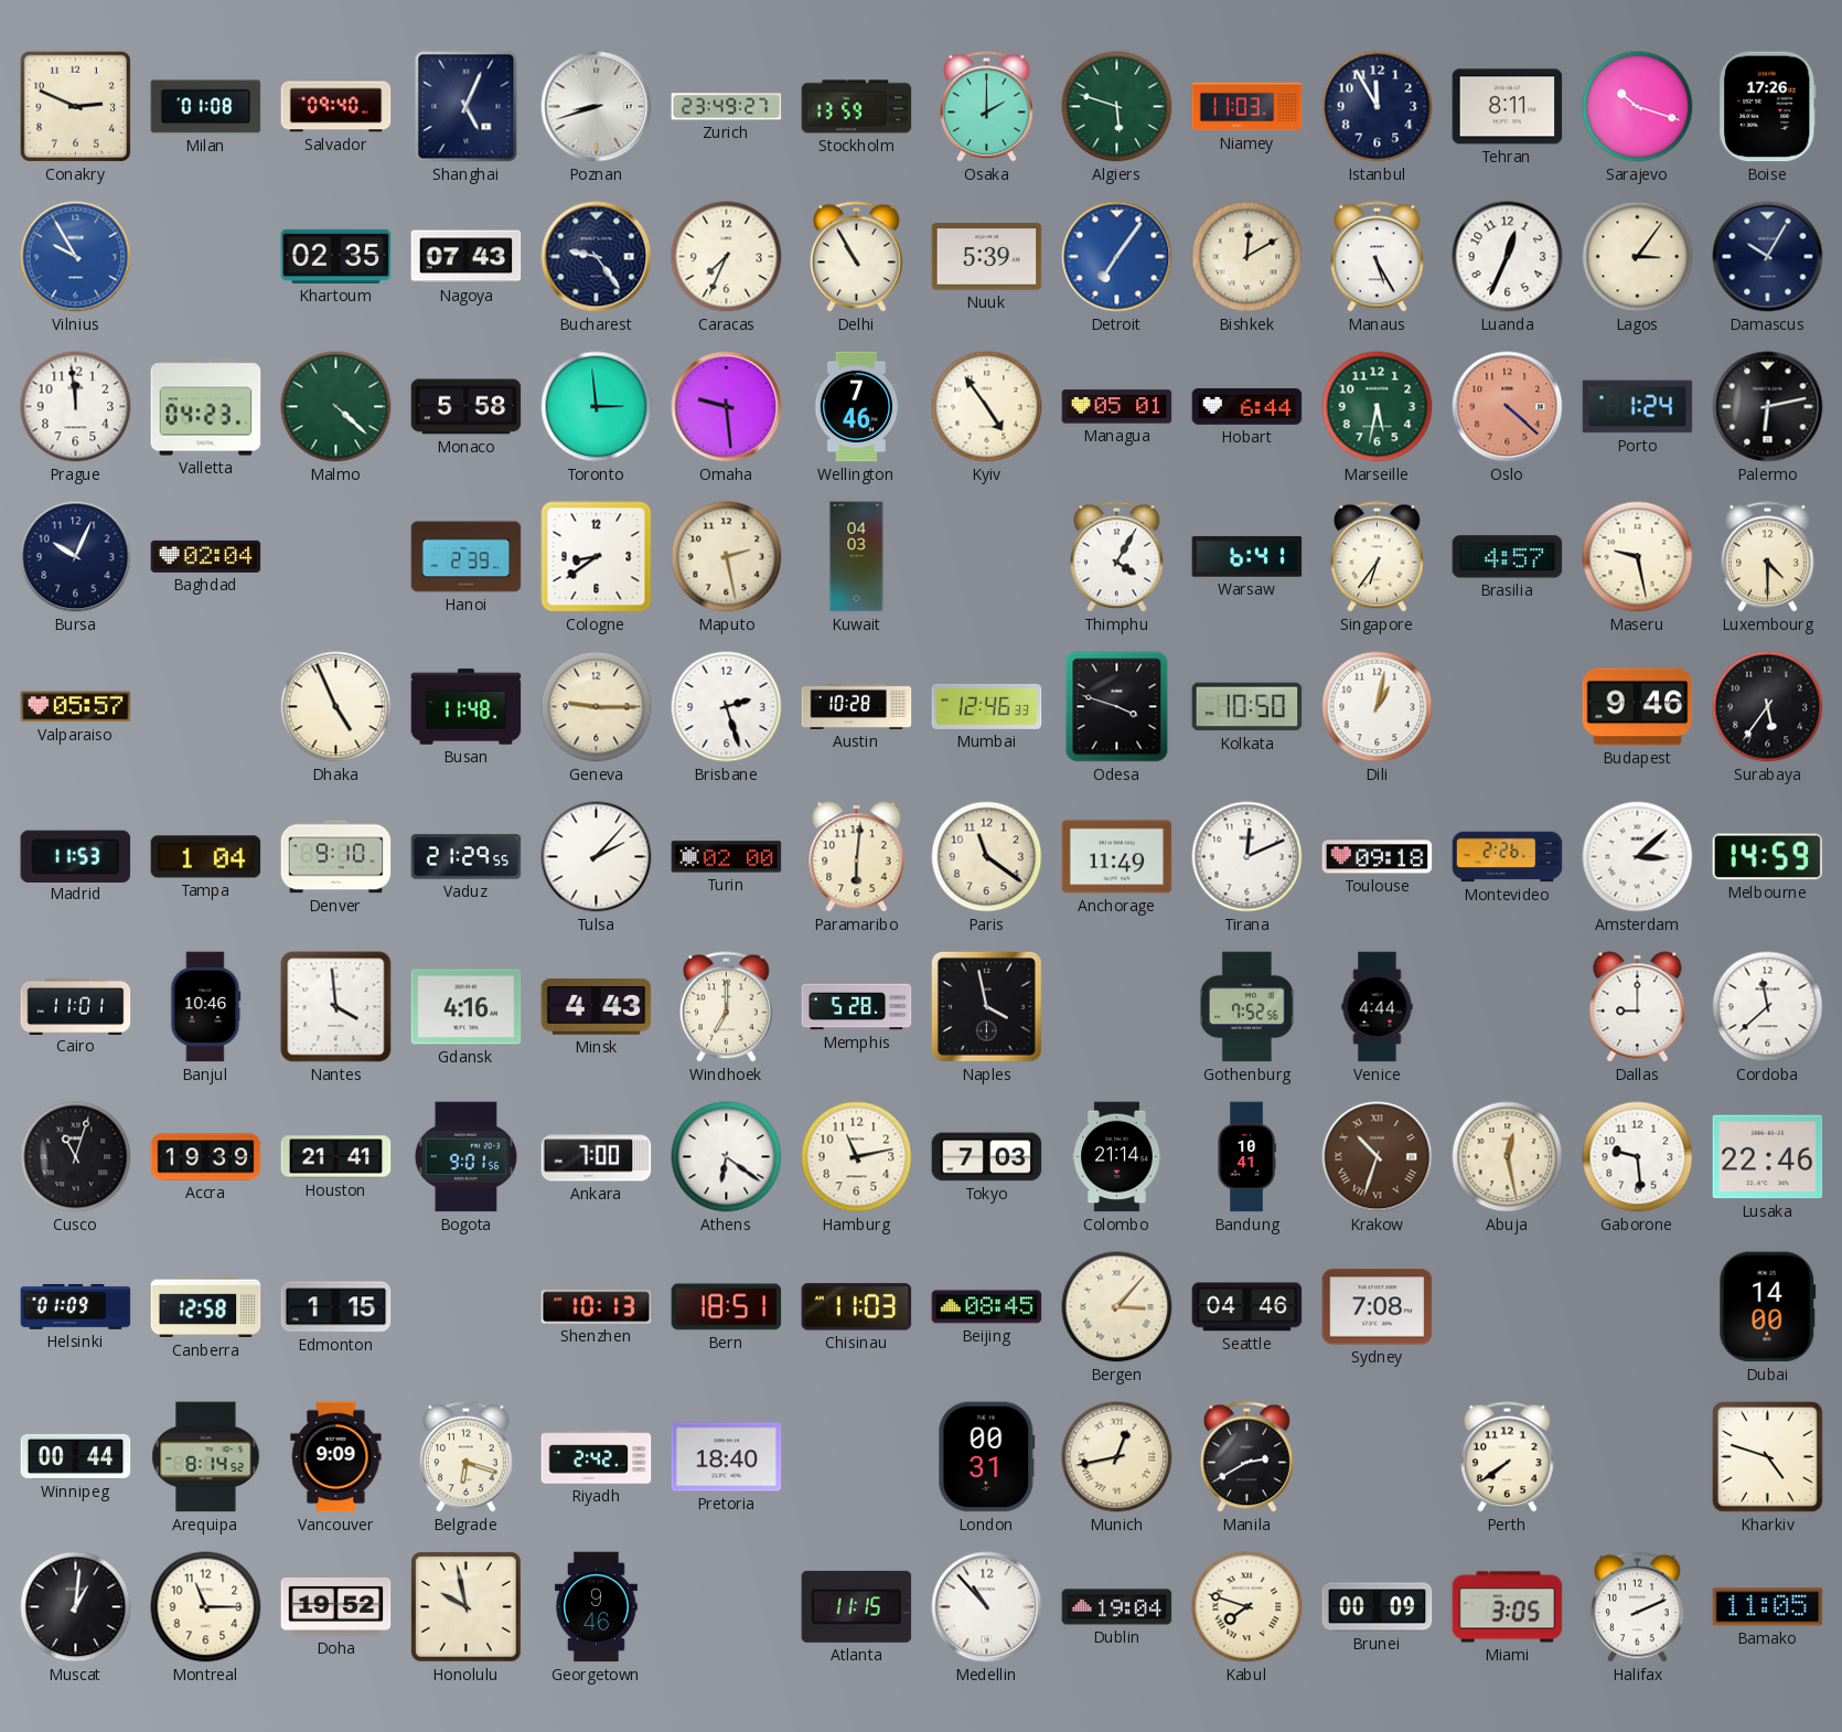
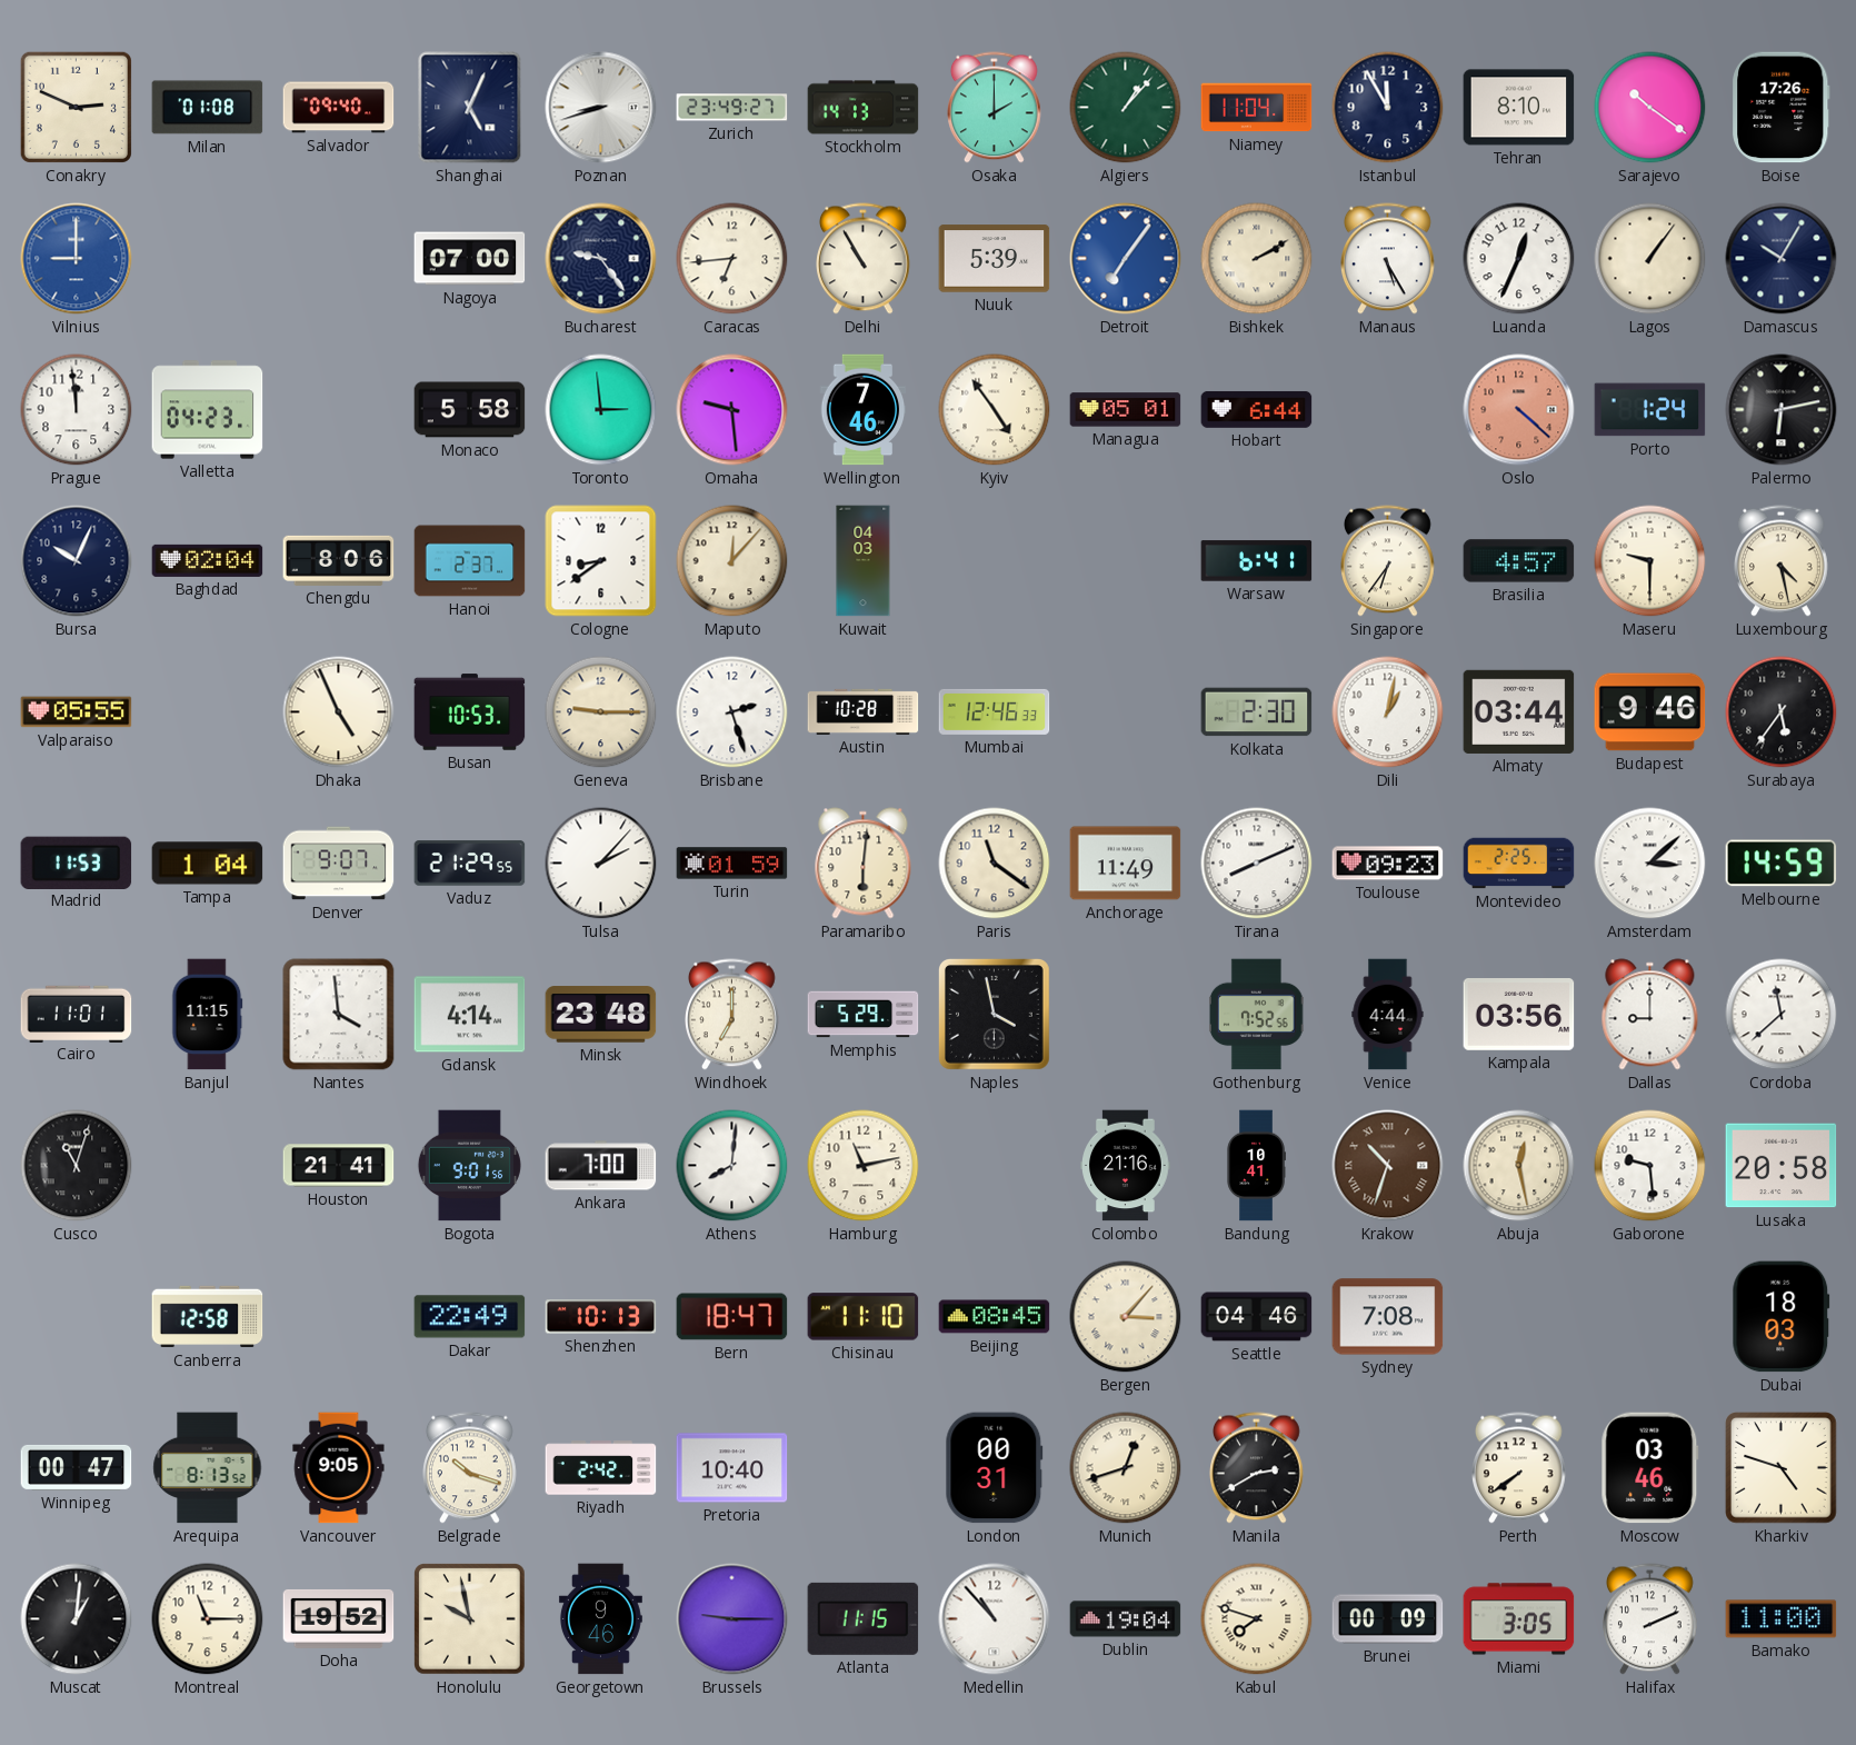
Stockholm: 13:59 -> 14:13 (864, 108)
Algiers: 5:48 -> 1:07 (1126, 108)
Niamey: 11:03 -> 11:04 (1257, 108)
Tehran: 8:11 -> 8:10 (1519, 108)
Sarajevo: 10:18 -> 10:21 (1650, 108)
Vilnius: 9:55 -> 9:00 (77, 259)
Khartoum: 02:35 -> none (336, 256)
Nagoya: 07:43 -> 07:00 (470, 259)
Caracas: 7:34 -> 6:44 (732, 259)
Bishkek: 12:10 -> 2:10 (1257, 259)
Lagos: 3:06 -> 1:06 (1650, 259)
Malmo: 4:22 -> none (336, 407)
Marseille: 5:32 -> none (1378, 407)
Chengdu: none -> 8:06 (339, 560)
Hanoi: 2:39 -> 2:37 (470, 561)
Maputo: 2:28 -> 12:07 (732, 561)
Thimphu: 4:05 -> none (1117, 557)
Maseru: 9:28 -> 9:30 (1650, 561)
Luxembourg: 4:30 -> 4:28 (1782, 561)
Valparaiso: 05:57 -> 05:55 (77, 712)
Busan: 11:48 -> 10:53 (470, 712)
Odesa: 3:48 -> none (1117, 707)
Kolkata: 10:50 -> 2:30 (1257, 712)
Almaty: none -> 03:44 (1519, 711)
Denver: 9:10 -> 9:07 (339, 864)
Turin: 02:00 -> 01:59 (732, 864)
Tirana: 12:11 -> 8:11 (1257, 864)
Toulouse: 09:18 -> 09:23 (1388, 864)
Montevideo: 2:26 -> 2:25 (1519, 864)
Banjul: 10:46 -> 11:15 (208, 1015)
Gdansk: 4:16 -> 4:14 (470, 1015)
Minsk: 4:43 -> 23:48 (601, 1015)
Memphis: 5:28 -> 5:29 (864, 1015)
Kampala: none -> 03:56 (1519, 1015)
Accra: 19:39 -> none (206, 1157)
Athens: 6:21 -> 8:01 (732, 1166)
Tokyo: 7:03 -> none (987, 1157)
Colombo: 21:14 -> 21:16 (1126, 1166)
Lusaka: 22:46 -> 20:58 (1782, 1166)
Helsinki: 01:09 -> none (76, 1306)
Edmonton: 1:15 -> none (336, 1307)
Dakar: none -> 22:49 (470, 1317)
Bern: 18:51 -> 18:47 (732, 1317)
Chisinau: 11:03 -> 11:10 (864, 1317)
Dubai: 14:00 -> 18:03 (1782, 1317)
Winnipeg: 00:44 -> 00:47 (77, 1467)
Arequipa: 8:14 -> 8:13 (208, 1468)
Vancouver: 9:09 -> 9:05 (339, 1468)
Belgrade: 6:18 -> 10:18 (470, 1468)
Pretoria: 18:40 -> 10:40 (732, 1468)
Munich: 12:43 -> 12:42 (1126, 1468)
Moscow: none -> 03:46 (1650, 1468)
Brussels: none -> 9:15 (732, 1619)
Bamako: 11:05 -> 11:00 (1782, 1619)
